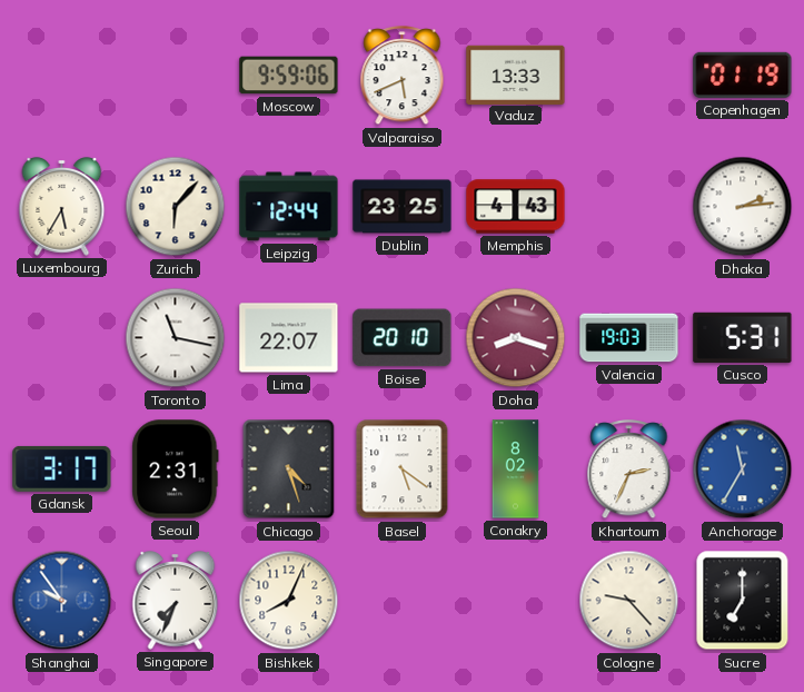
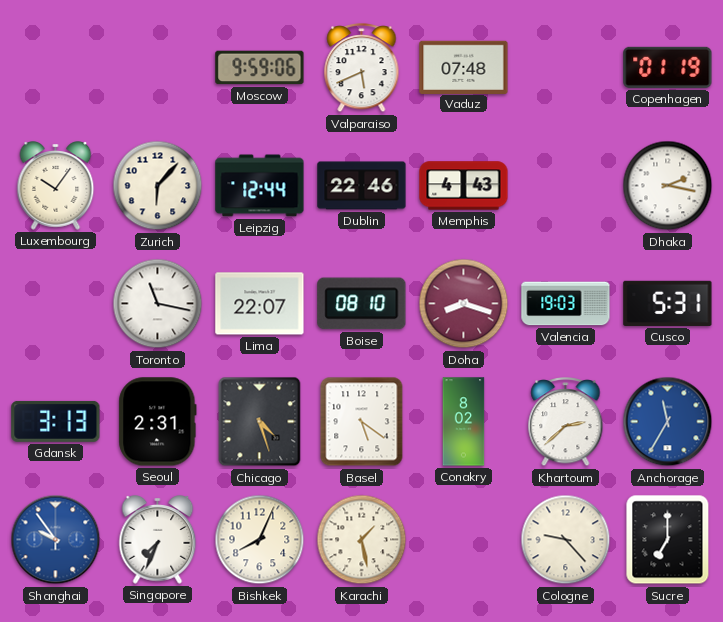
Vaduz: 13:33 -> 07:48 (464, 67)
Luxembourg: 5:35 -> 10:06 (56, 186)
Dublin: 23:25 -> 22:46 (362, 186)
Dhaka: 2:14 -> 2:17 (668, 186)
Boise: 20:10 -> 08:10 (362, 304)
Gdansk: 3:17 -> 3:13 (56, 421)
Khartoum: 2:34 -> 2:38 (566, 422)
Karachi: none -> 1:28 (362, 540)
